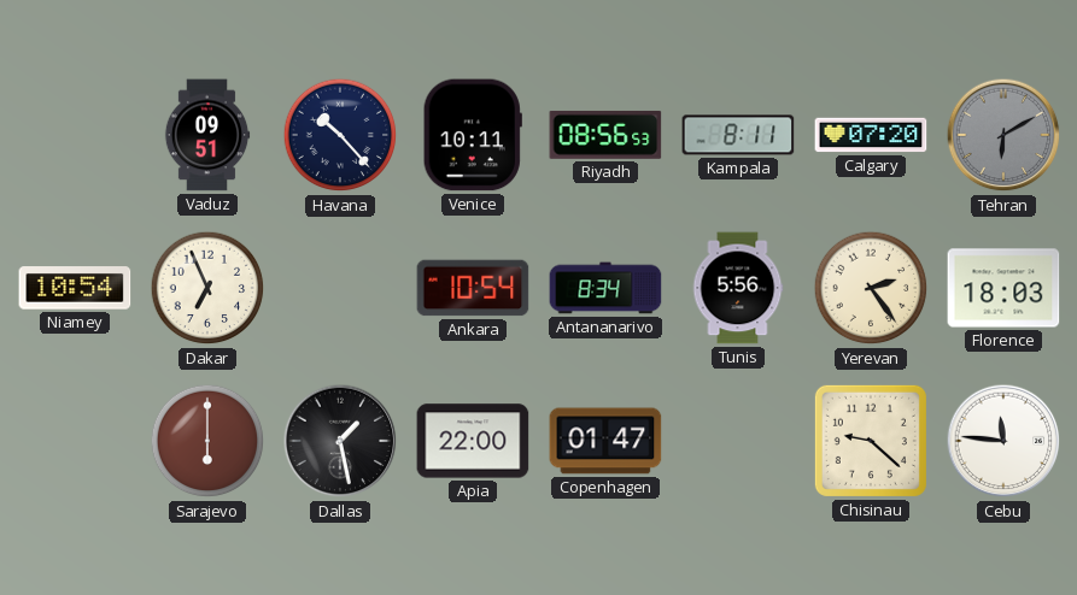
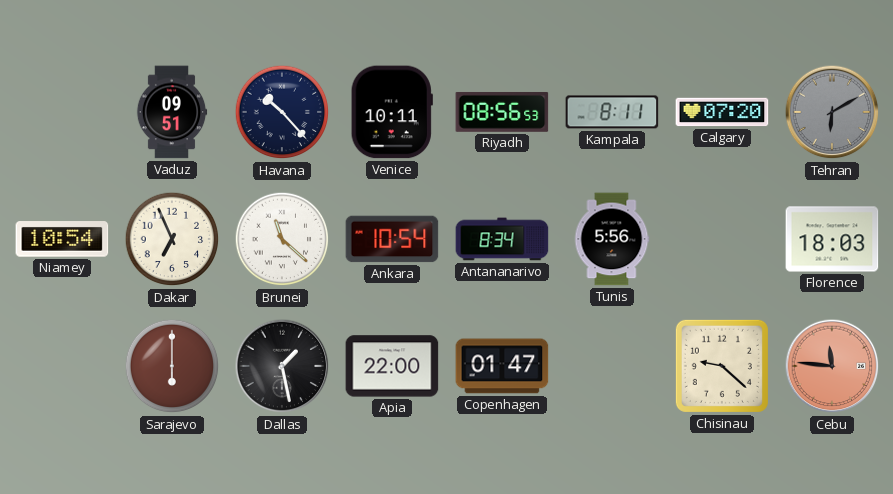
Brunei: none -> 11:22 (282, 239)
Yerevan: 2:24 -> none (871, 288)
Cebu dial: white -> salmon (832, 366)
